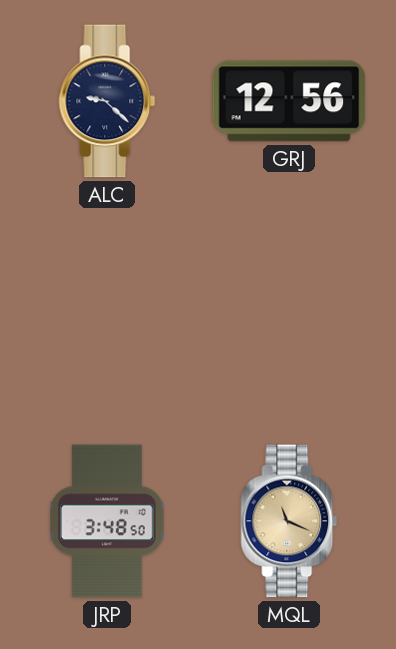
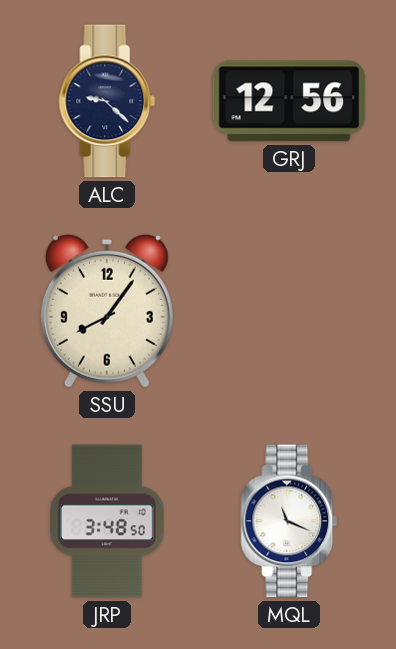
SSU: none -> 8:06 (107, 311)
MQL dial: champagne -> white (289, 521)
